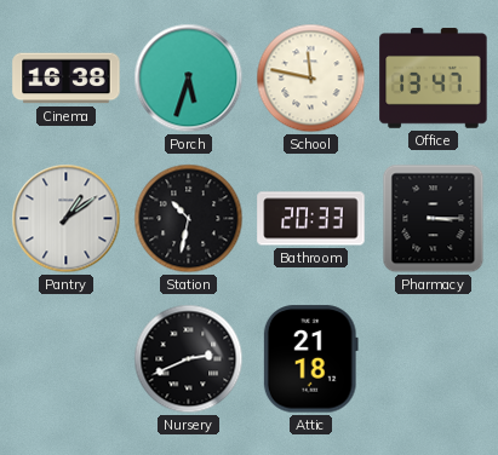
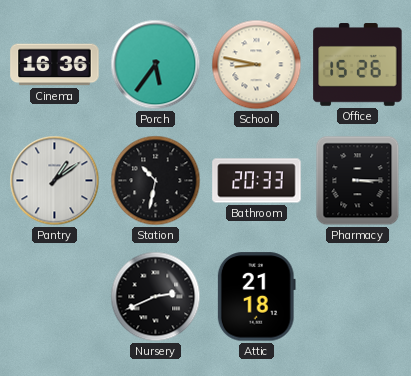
Cinema: 16:38 -> 16:36 (55, 65)
Porch: 5:33 -> 5:36 (156, 65)
School: 11:47 -> 8:47 (257, 65)
Office: 13:47 -> 15:26 (358, 65)
